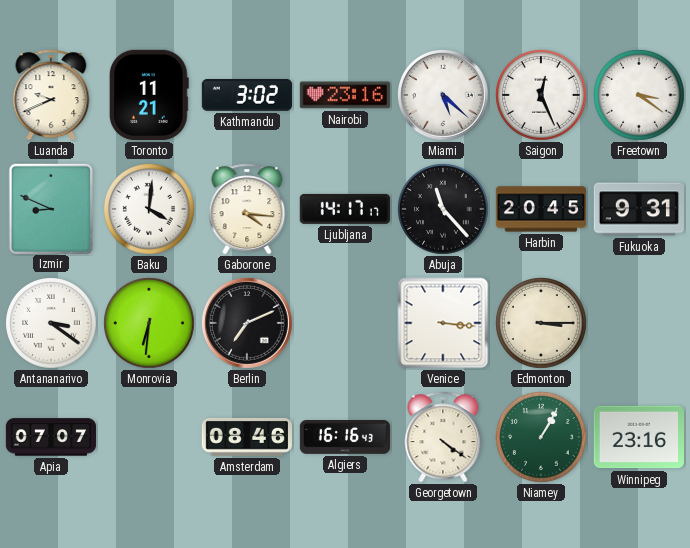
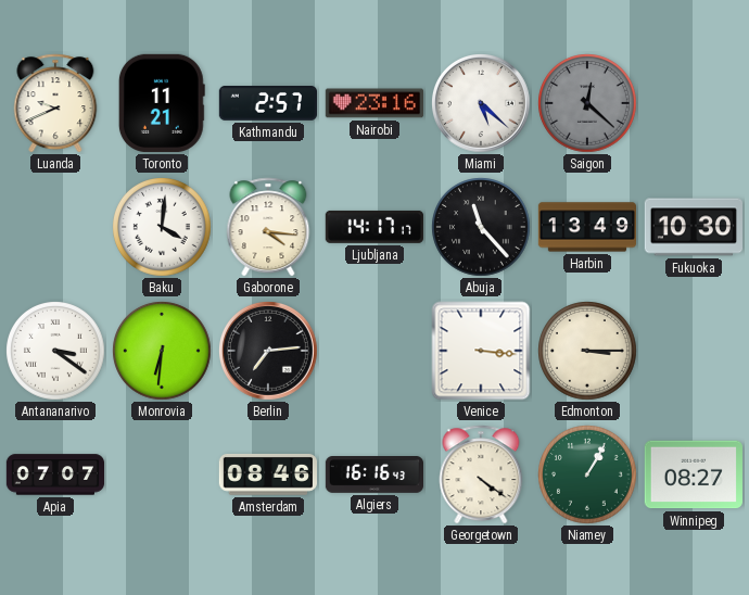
Kathmandu: 3:02 -> 2:57 (267, 103)
Saigon: 12:26 -> 12:22 (588, 104)
Saigon dial: white -> grey (588, 104)
Freetown: 3:21 -> none (640, 96)
Izmir: 8:49 -> none (50, 208)
Harbin: 20:45 -> 13:49 (587, 227)
Fukuoka: 9:31 -> 10:30 (693, 227)
Berlin: 7:11 -> 7:14 (269, 352)
Winnipeg: 23:16 -> 08:27 (694, 474)
